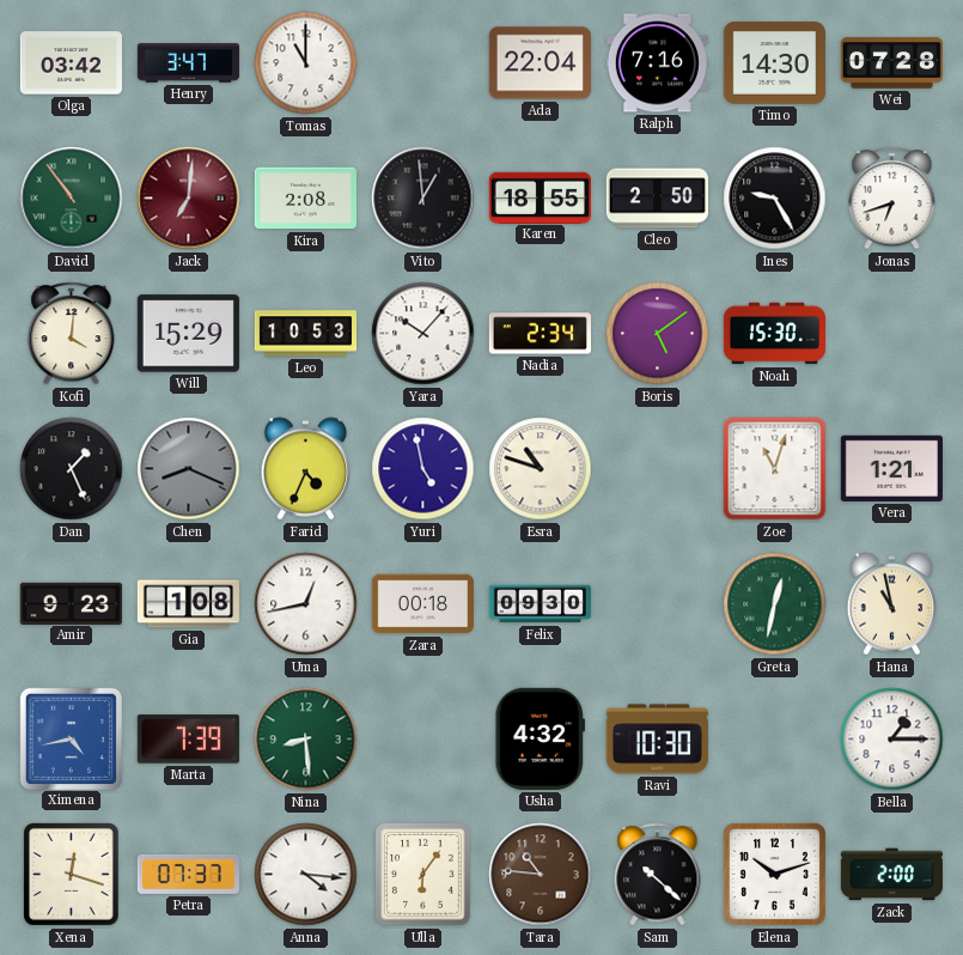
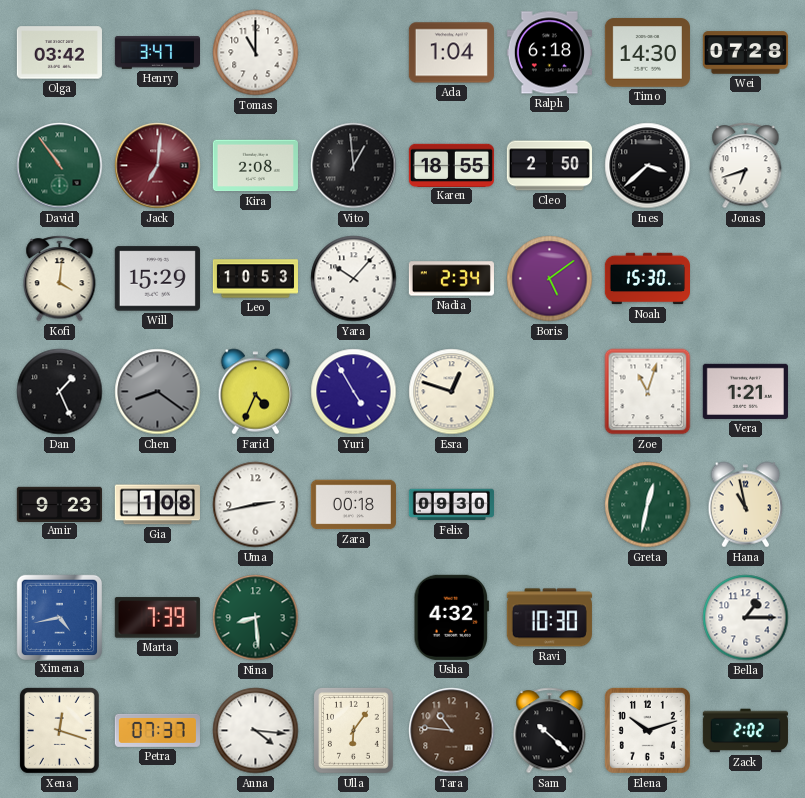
Ada: 22:04 -> 1:04 (451, 53)
Ralph: 7:16 -> 6:18 (549, 53)
Ines: 9:25 -> 3:38 (648, 166)
Chen: 8:19 -> 8:21 (158, 392)
Yuri: 4:58 -> 4:55 (354, 392)
Esra: 10:48 -> 12:48 (452, 392)
Uma: 12:43 -> 2:43 (256, 505)
Zack: 2:00 -> 2:02 (745, 731)
